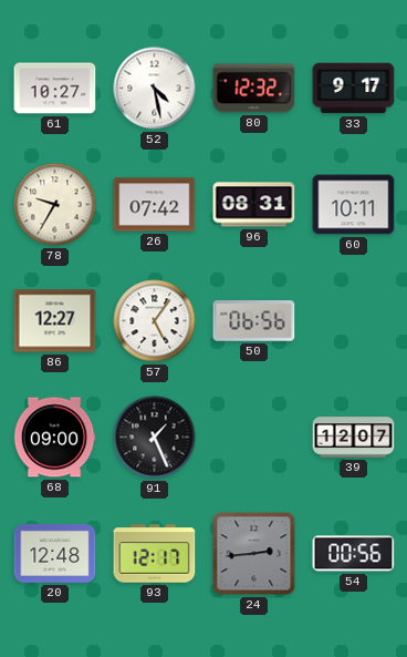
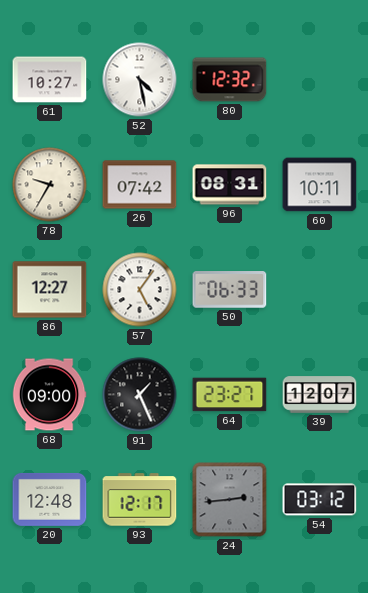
33: 9:17 -> none (354, 89)
50: 06:56 -> 06:33 (230, 290)
64: none -> 23:27 (230, 395)
54: 00:56 -> 03:12 (320, 500)
